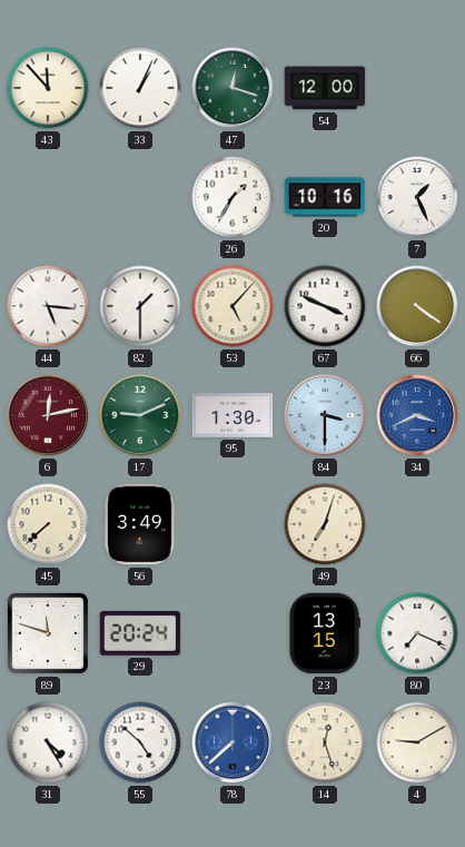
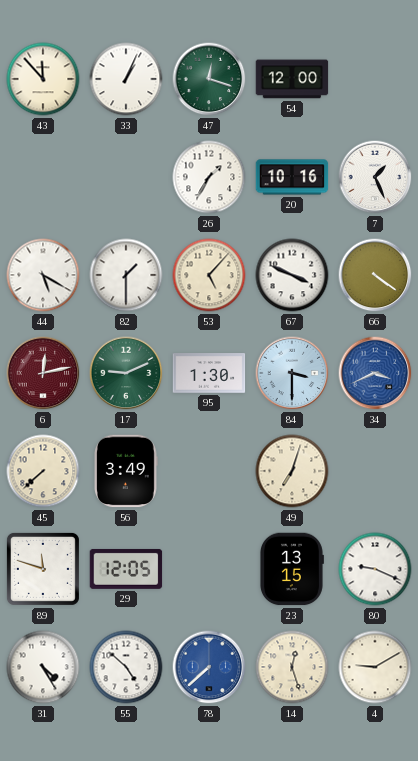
44: 5:16 -> 5:20 (43, 275)
29: 20:24 -> 12:05 (126, 569)
80: 7:19 -> 9:19 (375, 569)
